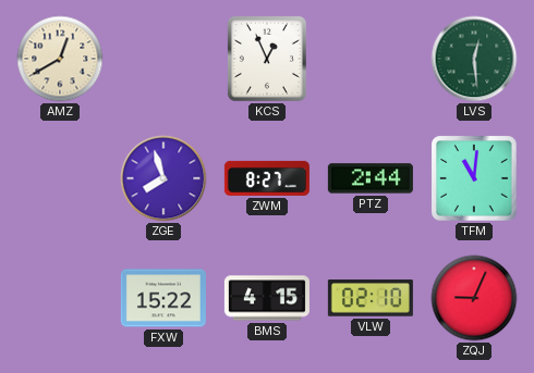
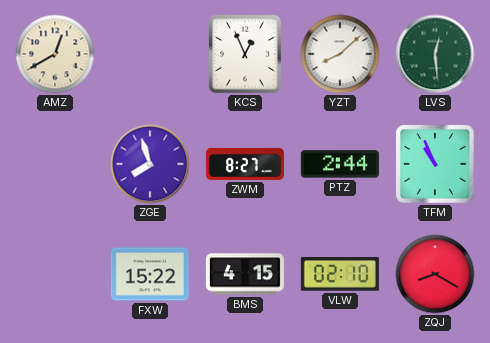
YZT: none -> 8:08 (340, 54)
TFM: 11:01 -> 10:56 (436, 165)
ZQJ: 9:04 -> 8:20 (435, 274)
